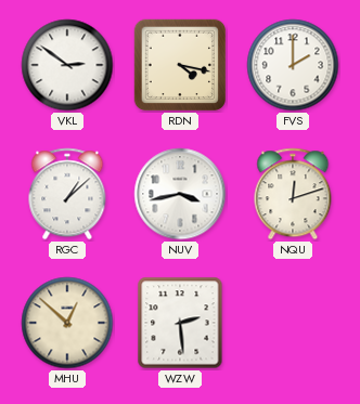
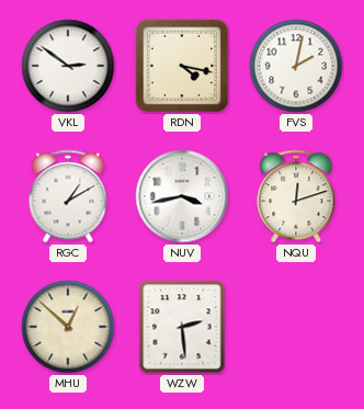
FVS: 2:00 -> 2:02 (296, 66)
RGC: 1:08 -> 1:10 (68, 196)
